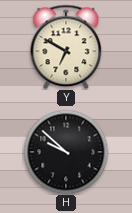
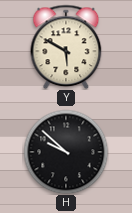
Y: 6:50 -> 5:50 (66, 47)
